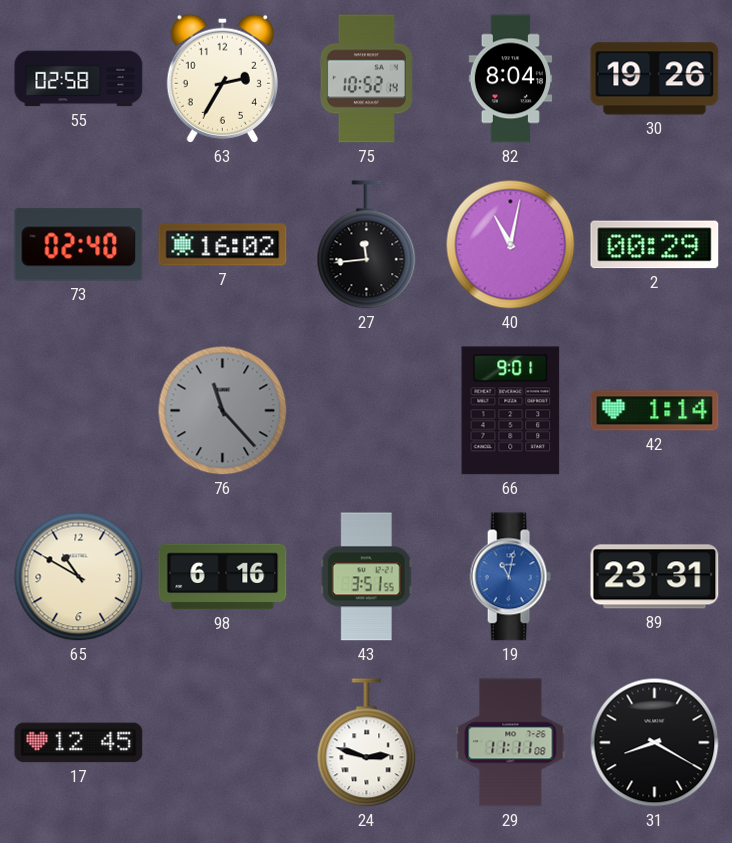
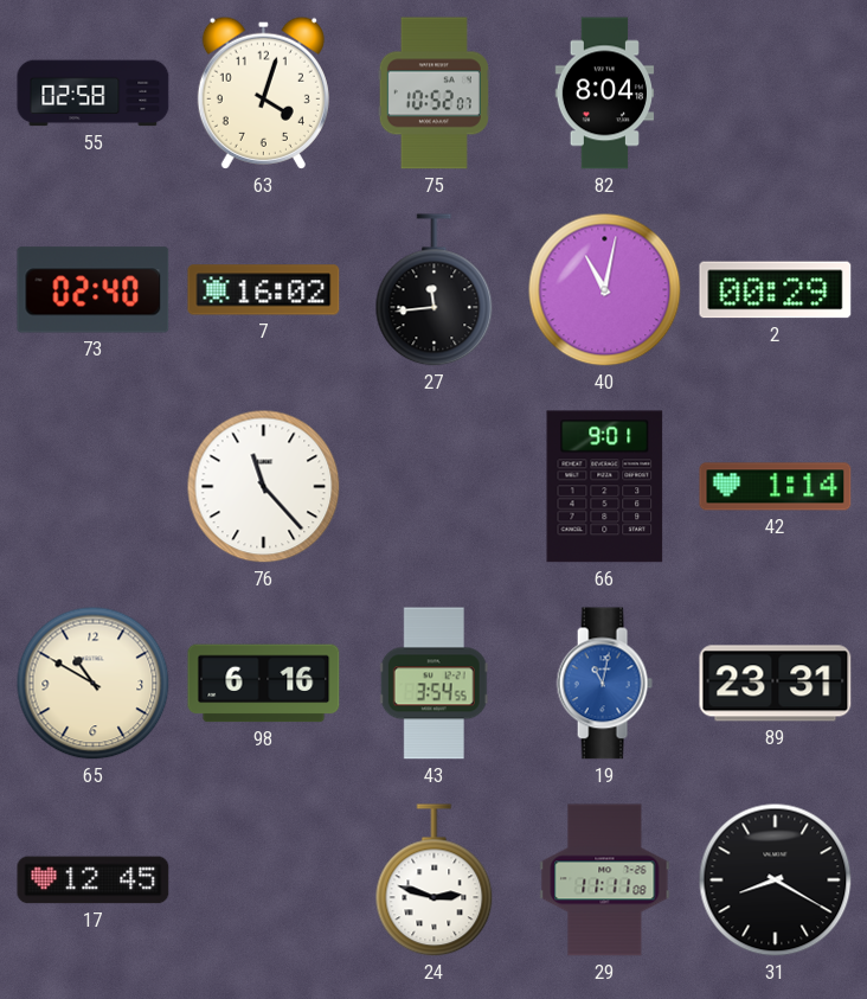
63: 2:35 -> 4:03 (263, 92)
75: 10:52:14 -> 10:52:07 (433, 94)
30: 19:26 -> none (655, 79)
76 dial: grey -> white (264, 487)
43: 3:51 -> 3:54 (433, 684)
